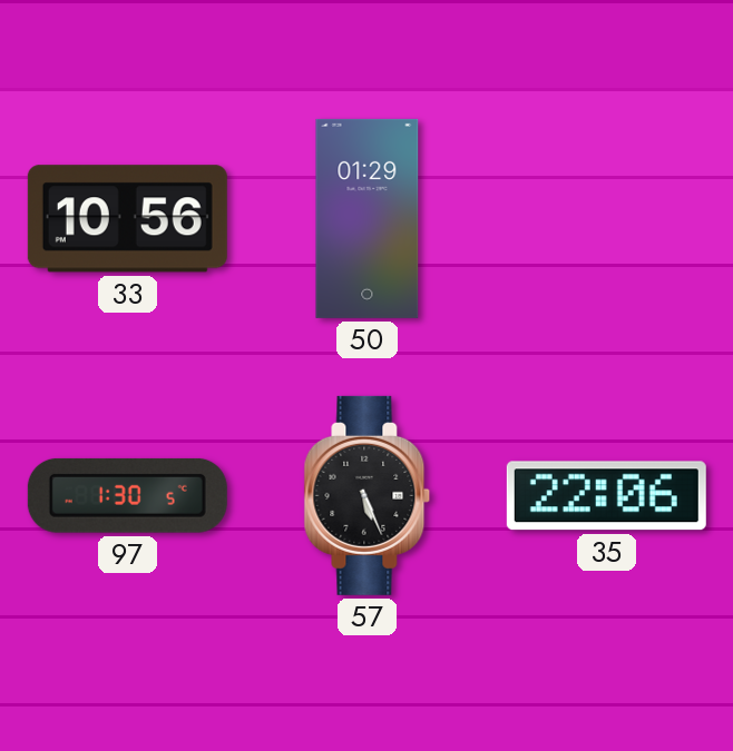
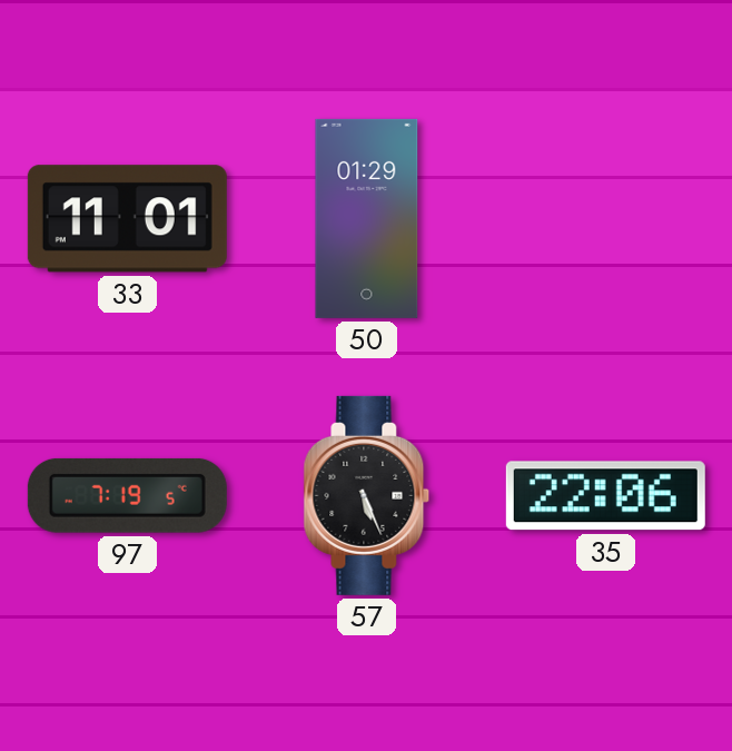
33: 10:56 -> 11:01 (127, 219)
97: 1:30 -> 7:19 (127, 495)
